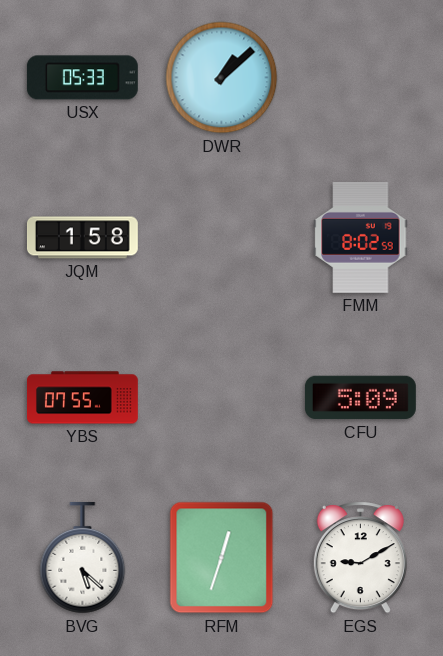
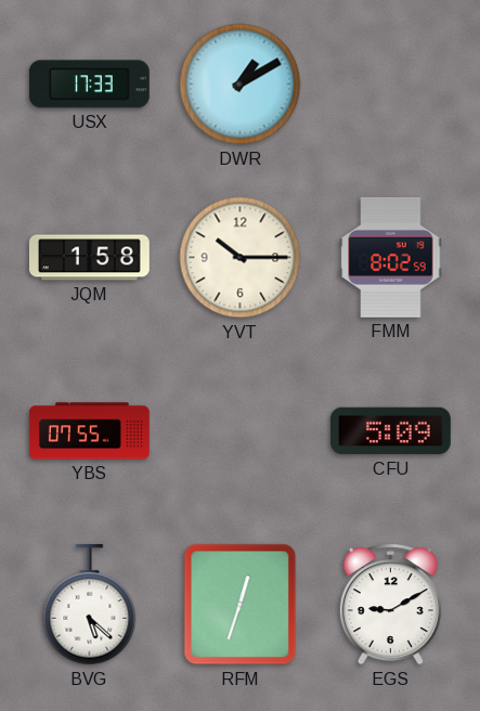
USX: 05:33 -> 17:33 (89, 85)
DWR: 1:08 -> 1:10 (241, 85)
YVT: none -> 10:15 (241, 258)
